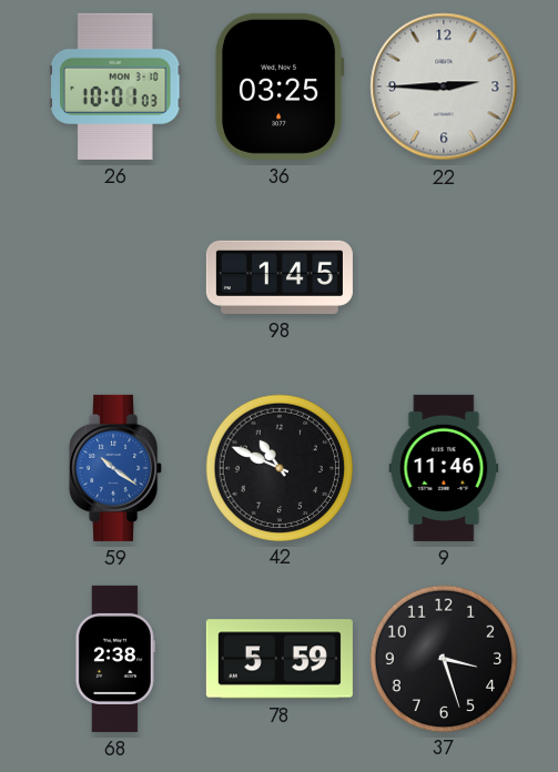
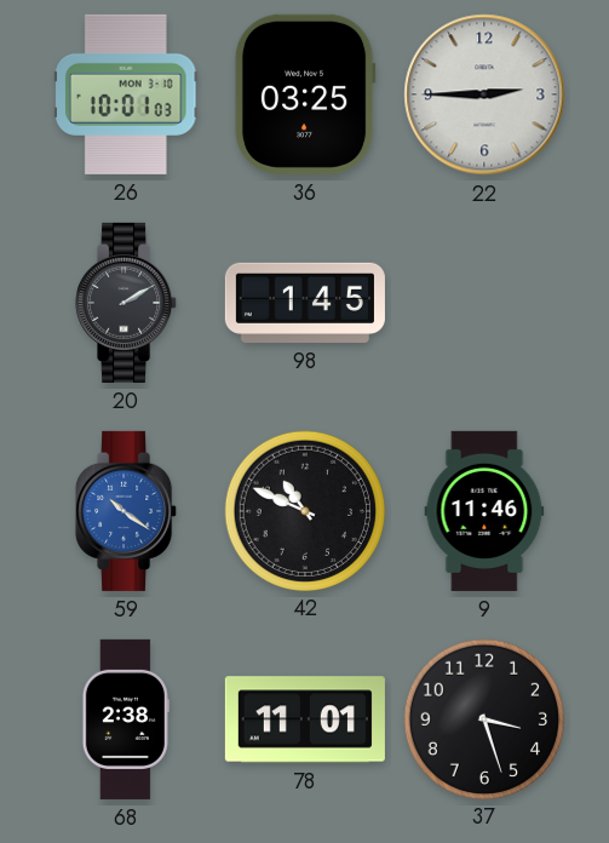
20: none -> 2:10 (127, 303)
78: 5:59 -> 11:01 (305, 719)
